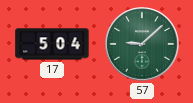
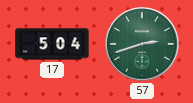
57: 9:08 -> 2:42 (142, 44)
